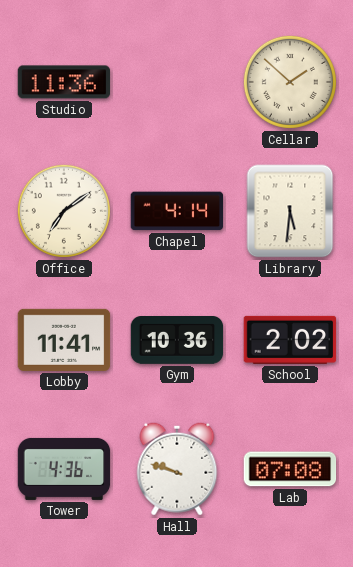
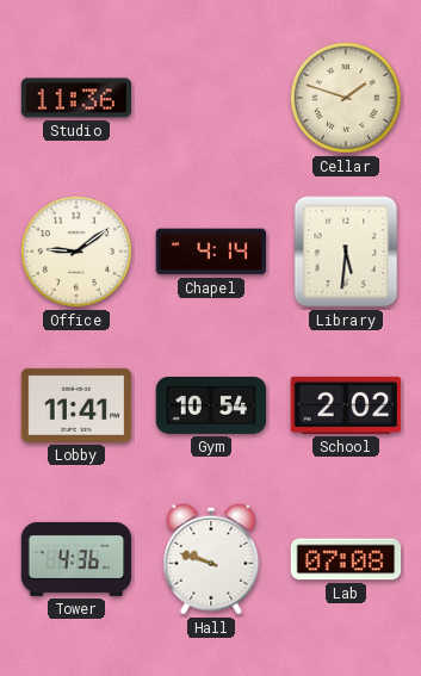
Cellar: 1:52 -> 1:48 (346, 98)
Office: 7:09 -> 9:09 (76, 252)
Gym: 10:36 -> 10:54 (211, 407)
